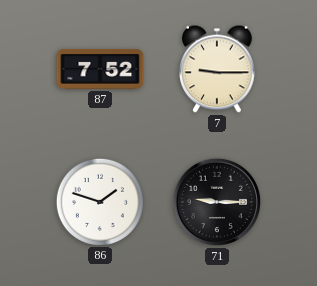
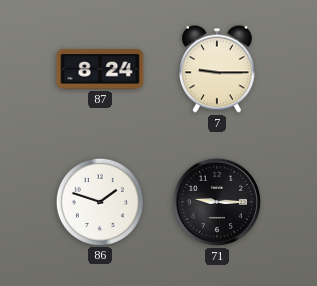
87: 7:52 -> 8:24 (100, 70)
